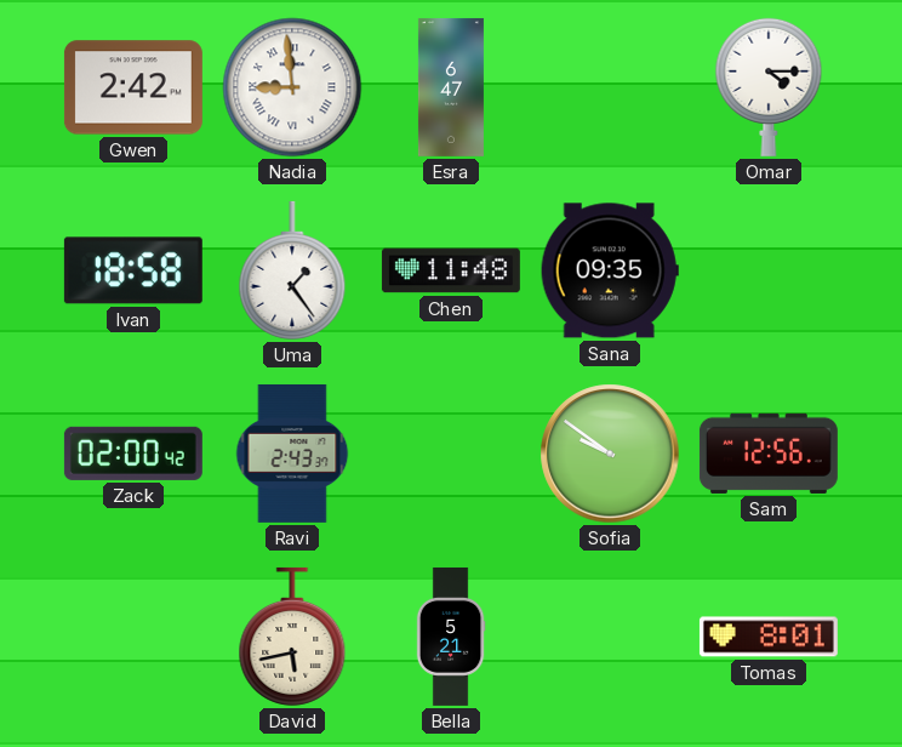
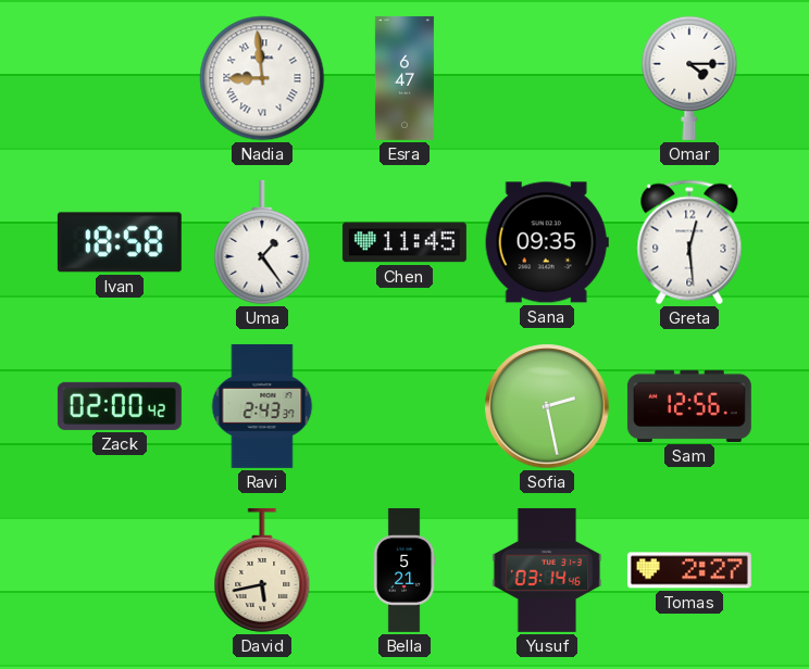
Gwen: 2:42 -> none (133, 87)
Chen: 11:48 -> 11:45 (404, 242)
Greta: none -> 12:29 (689, 242)
Sofia: 9:51 -> 2:28 (547, 406)
Yusuf: none -> 03:14 (547, 570)
Tomas: 8:01 -> 2:27 (689, 570)
